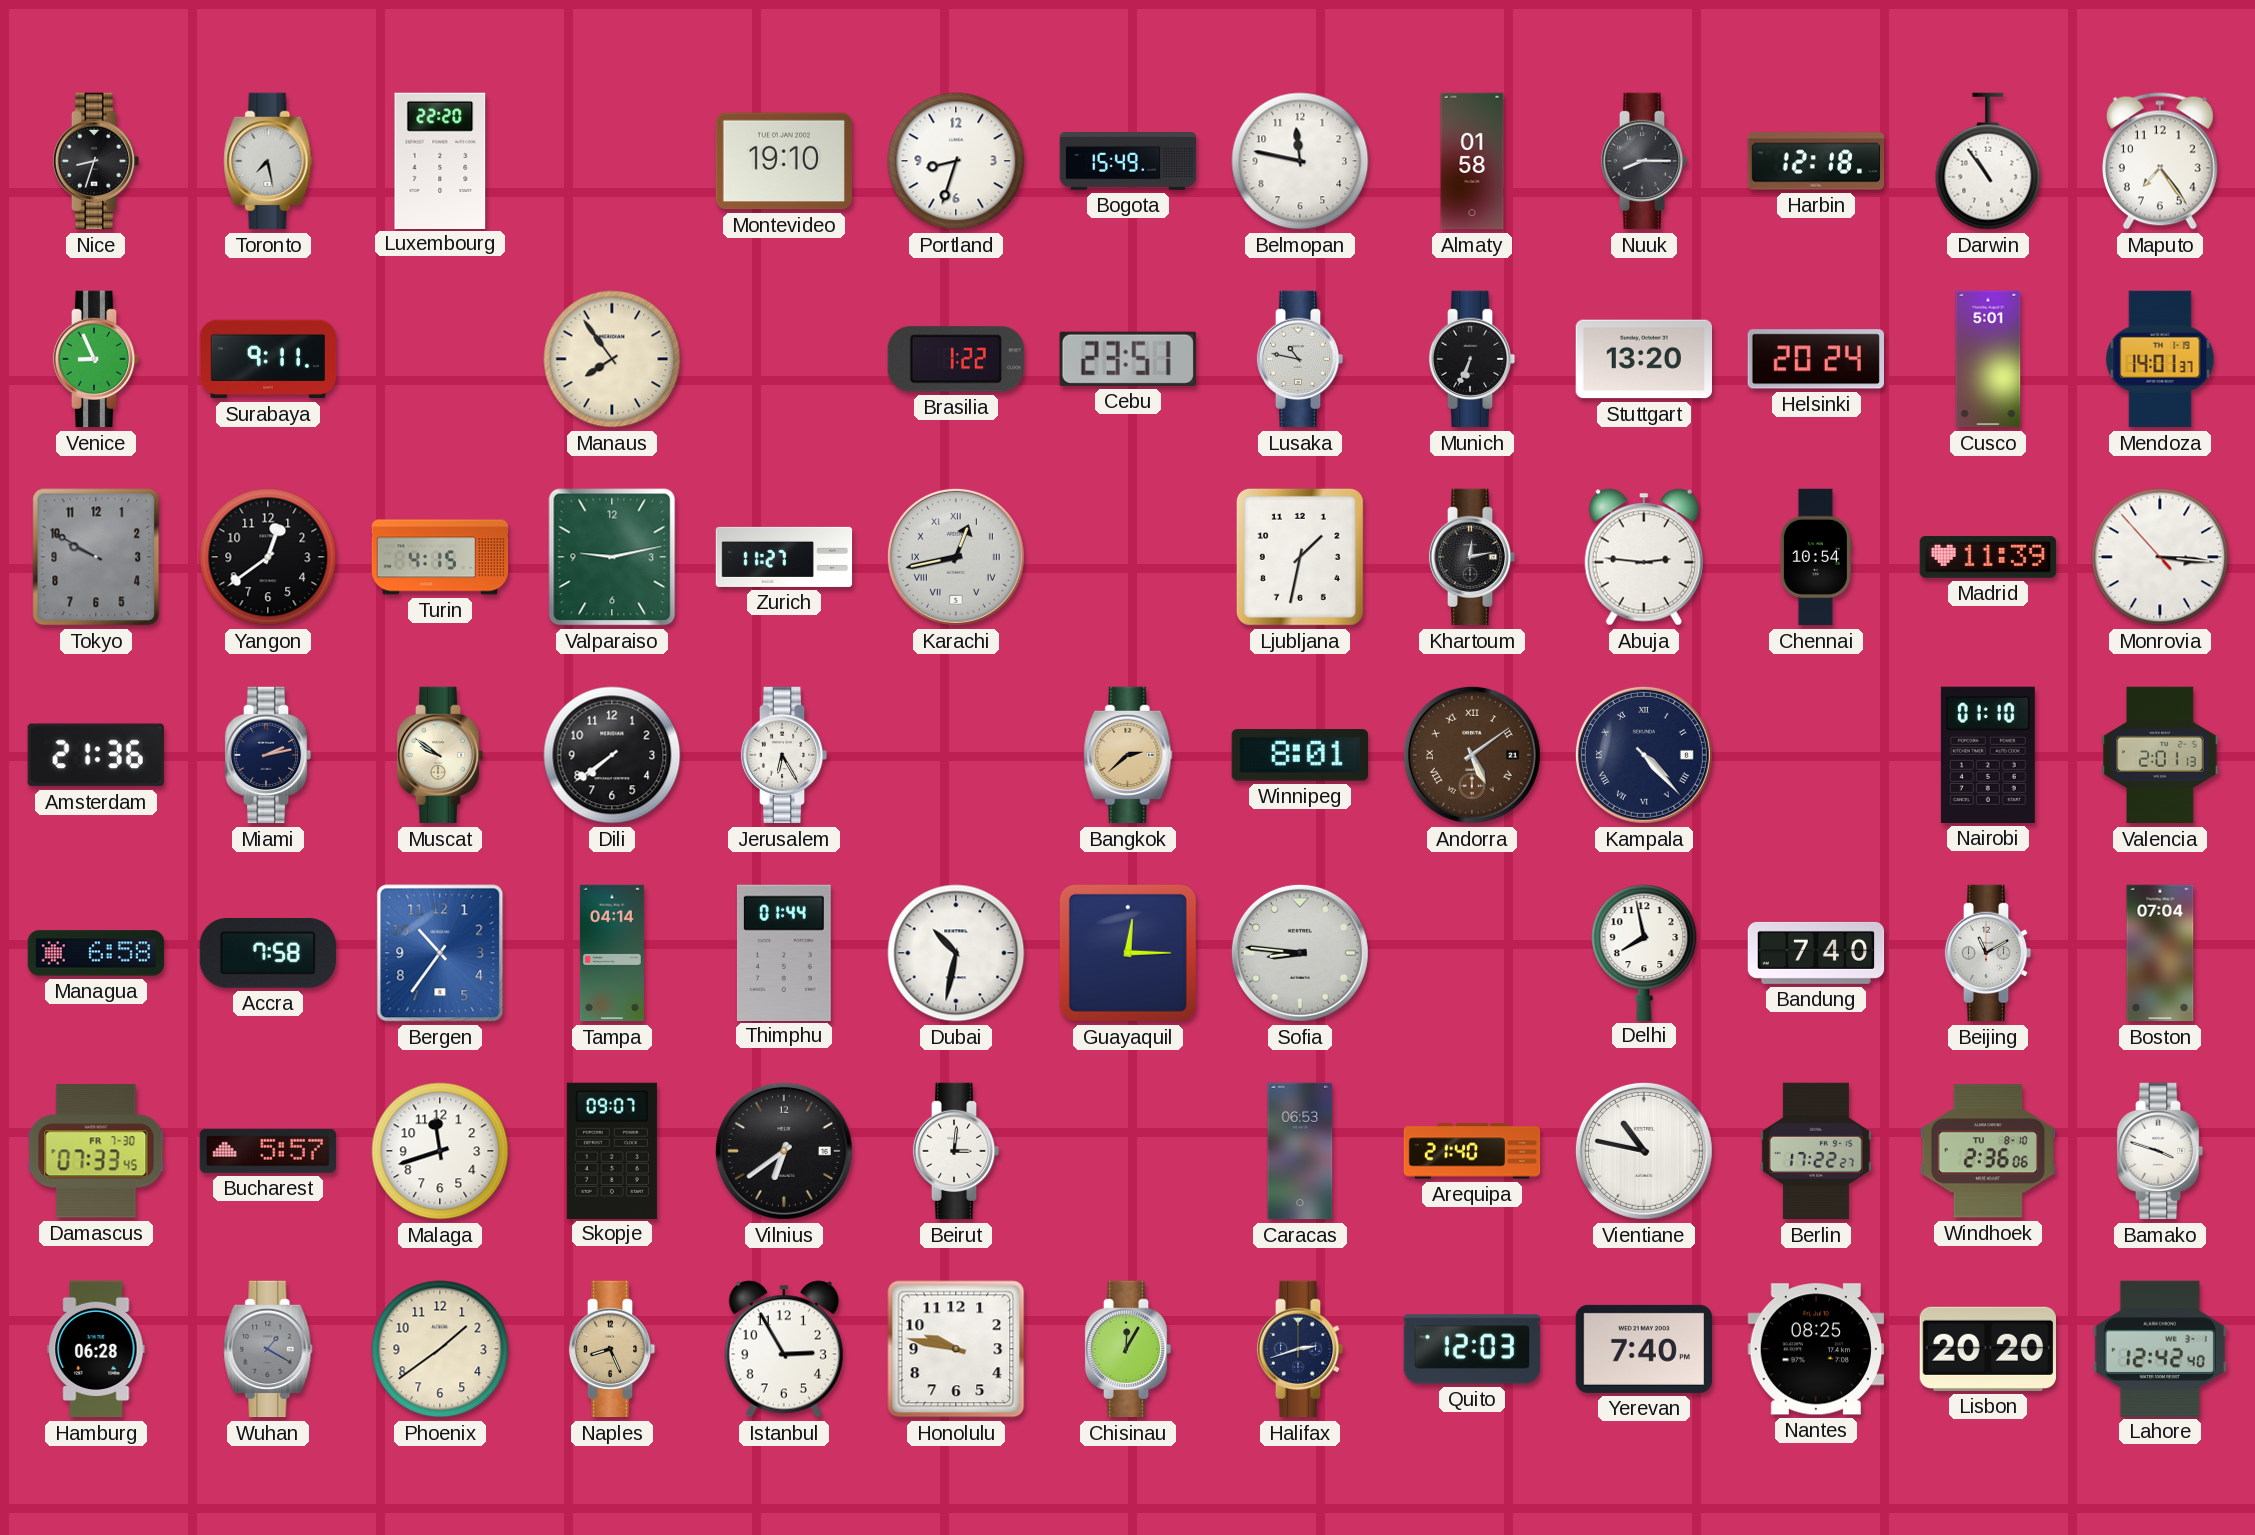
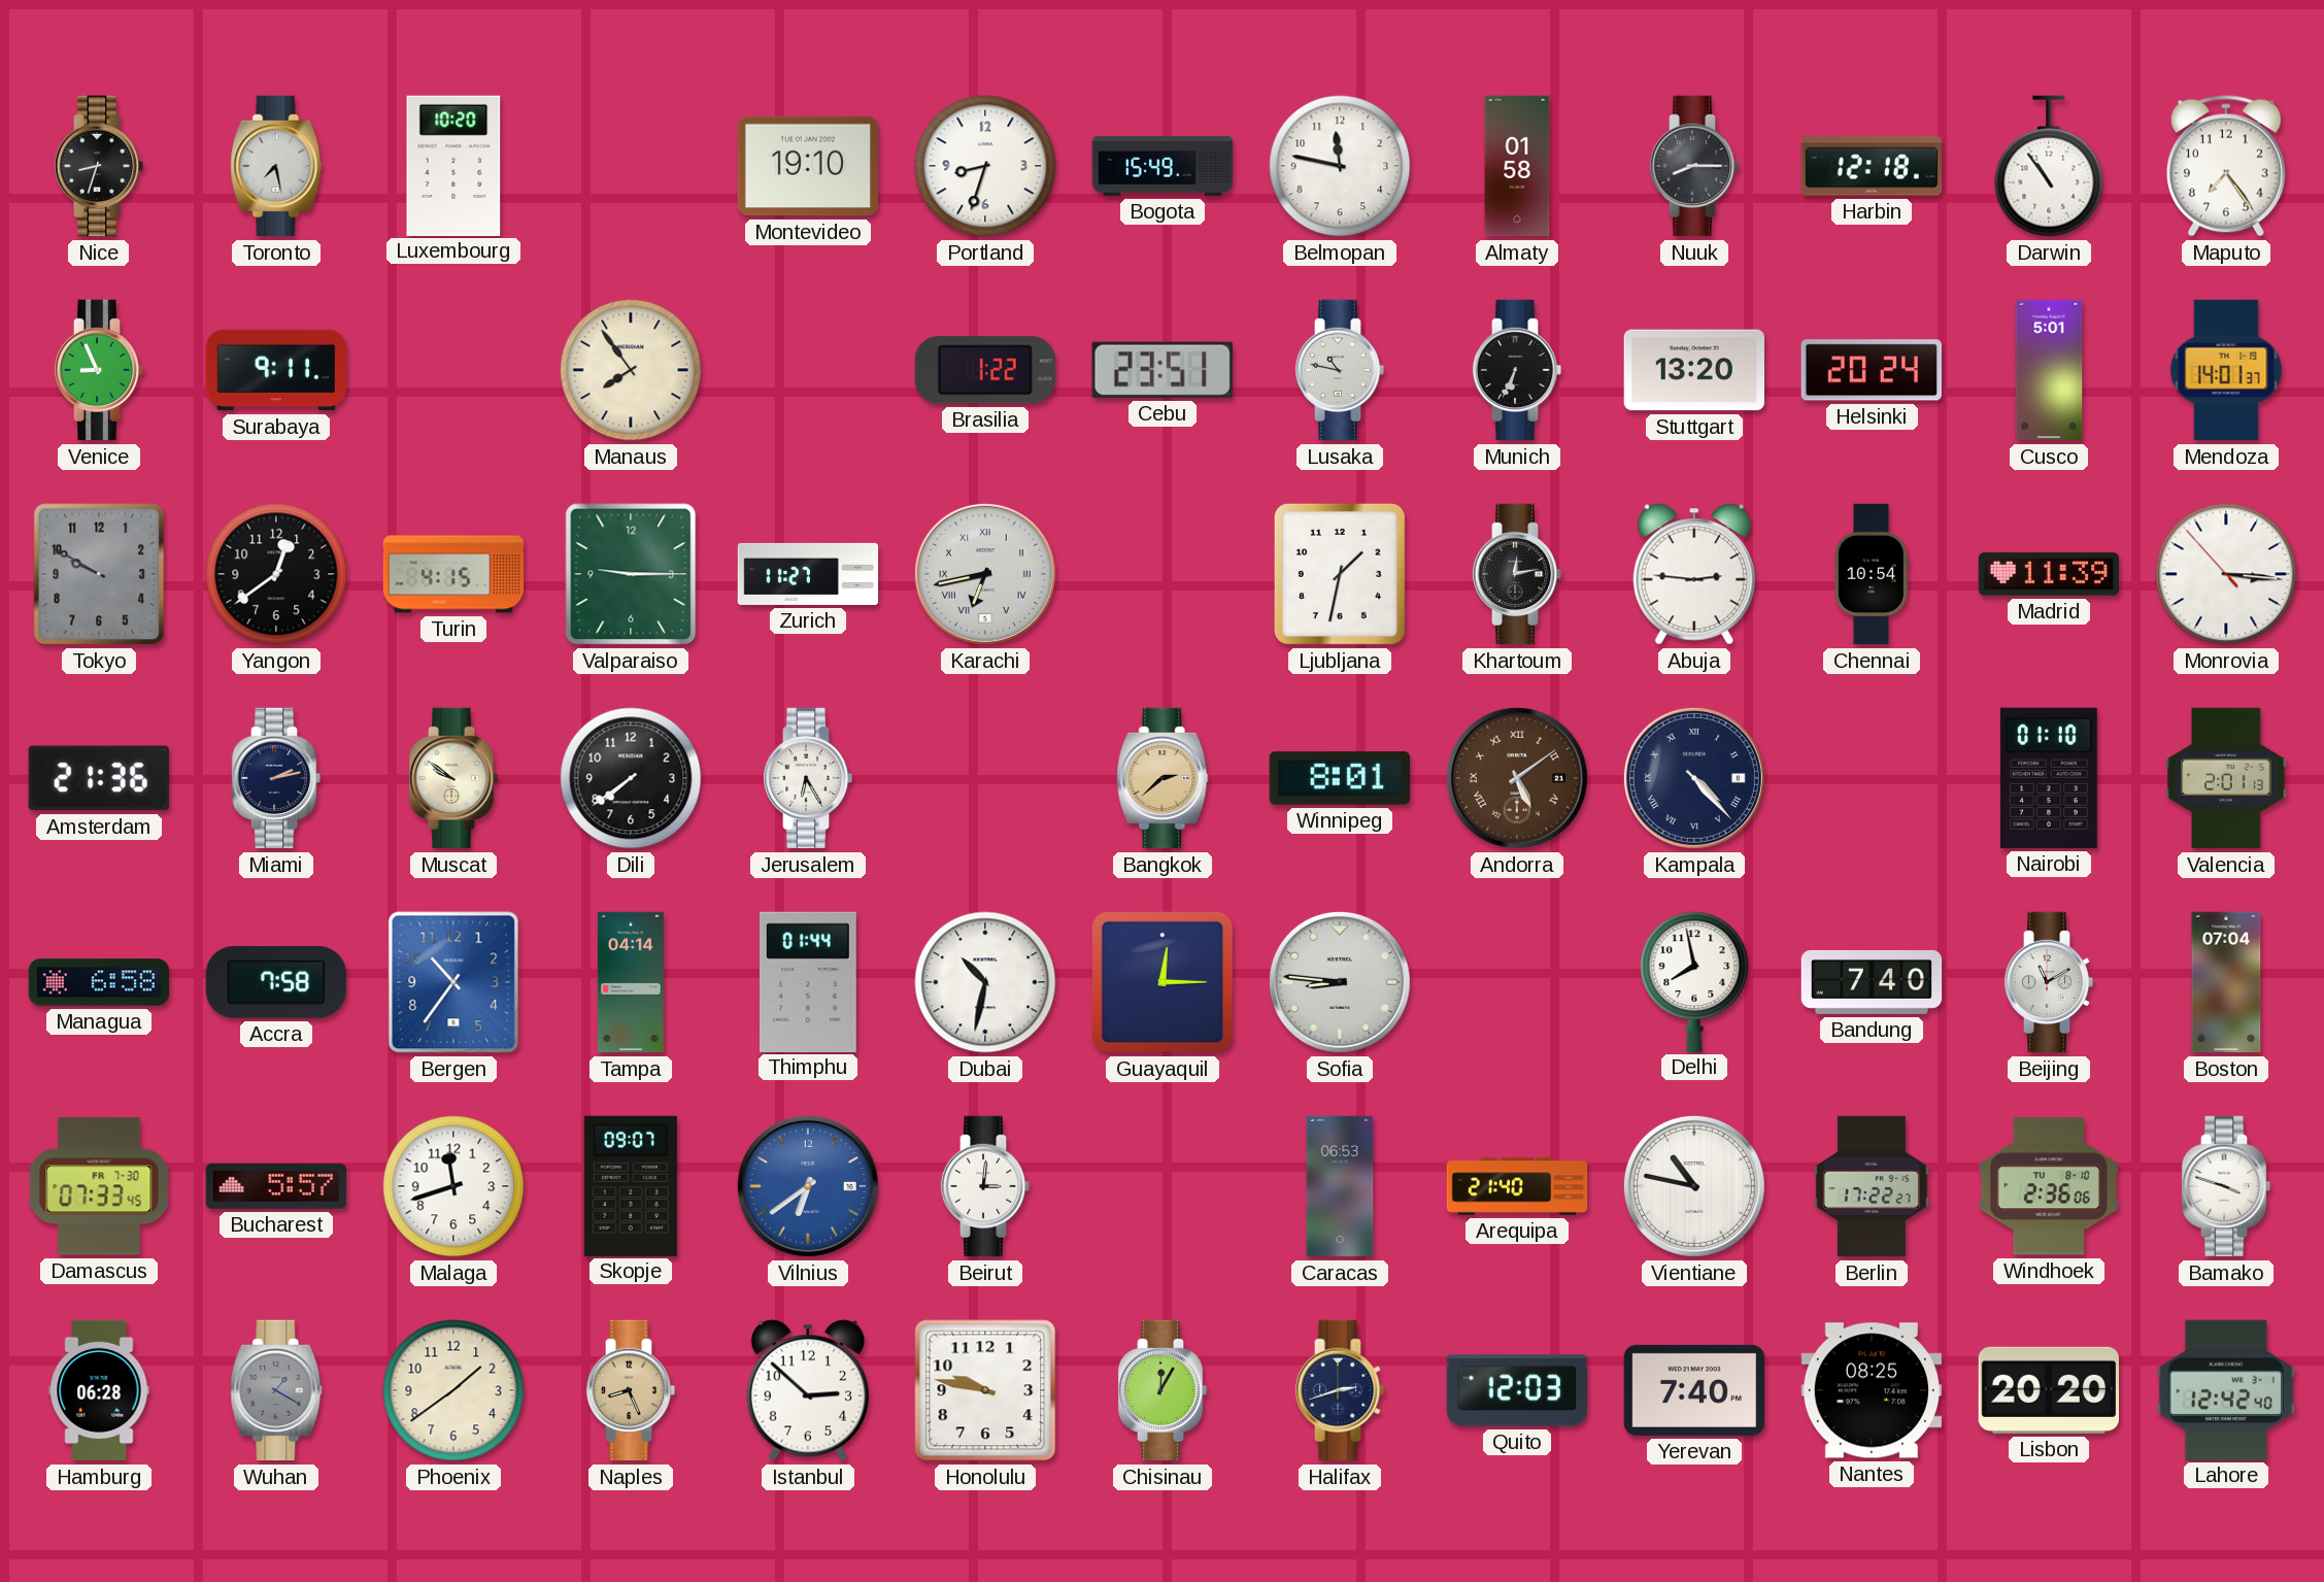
Luxembourg: 22:20 -> 10:20 (453, 165)
Valparaiso: 9:13 -> 9:15 (631, 574)
Karachi: 12:43 -> 6:43 (985, 574)
Vilnius dial: black -> blue (808, 1186)
Istanbul: 2:55 -> 2:52 (807, 1390)
